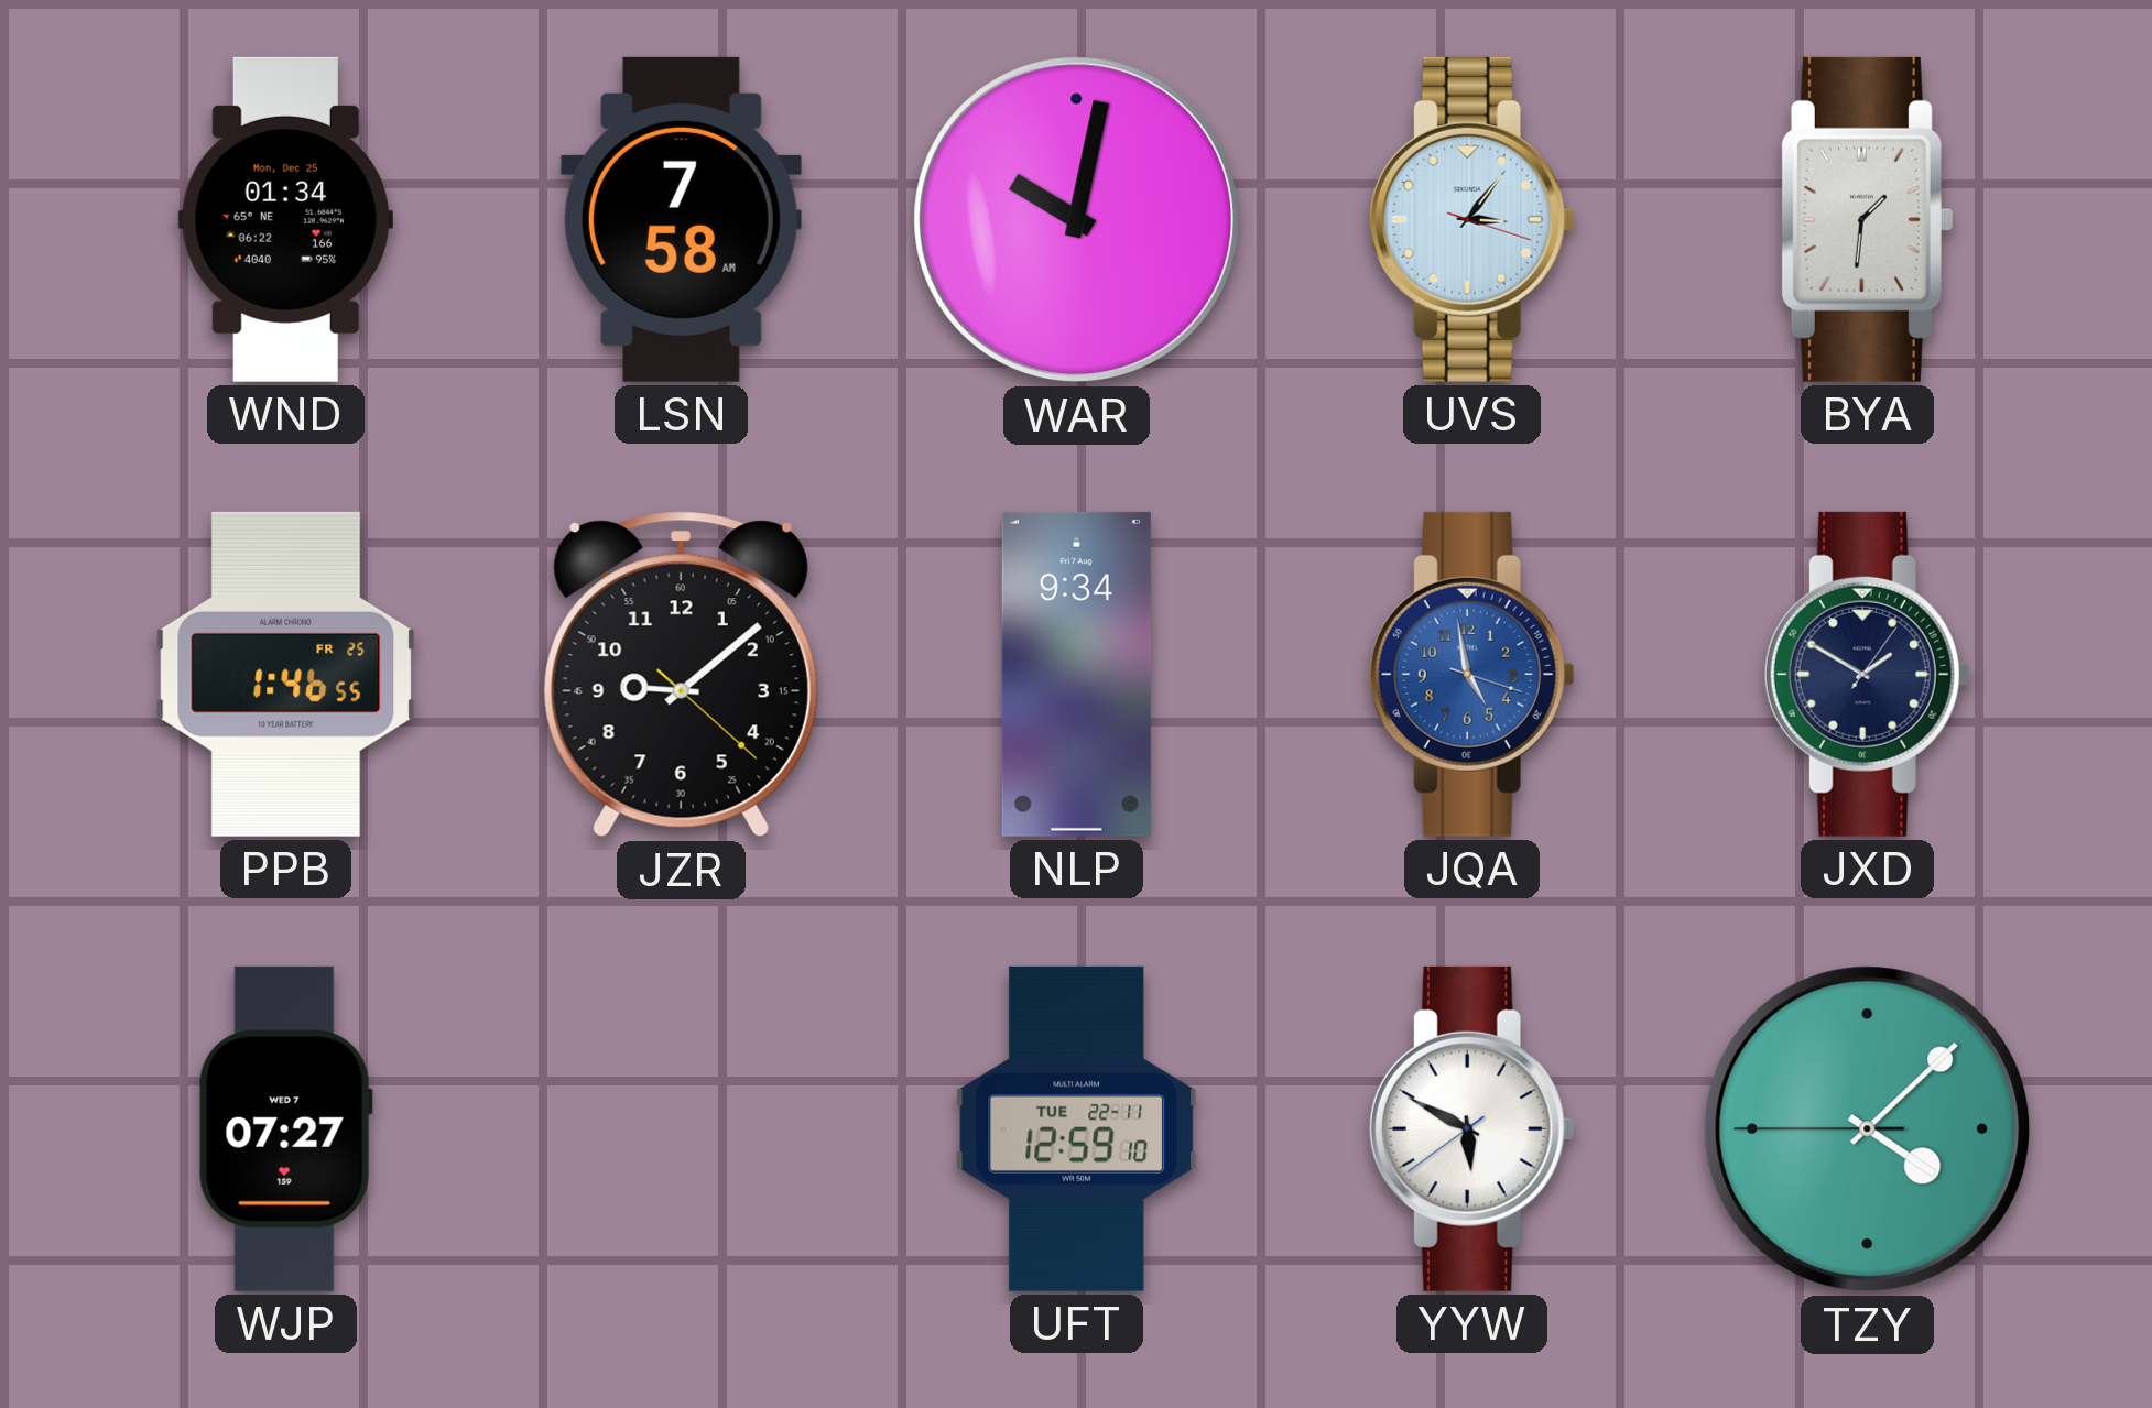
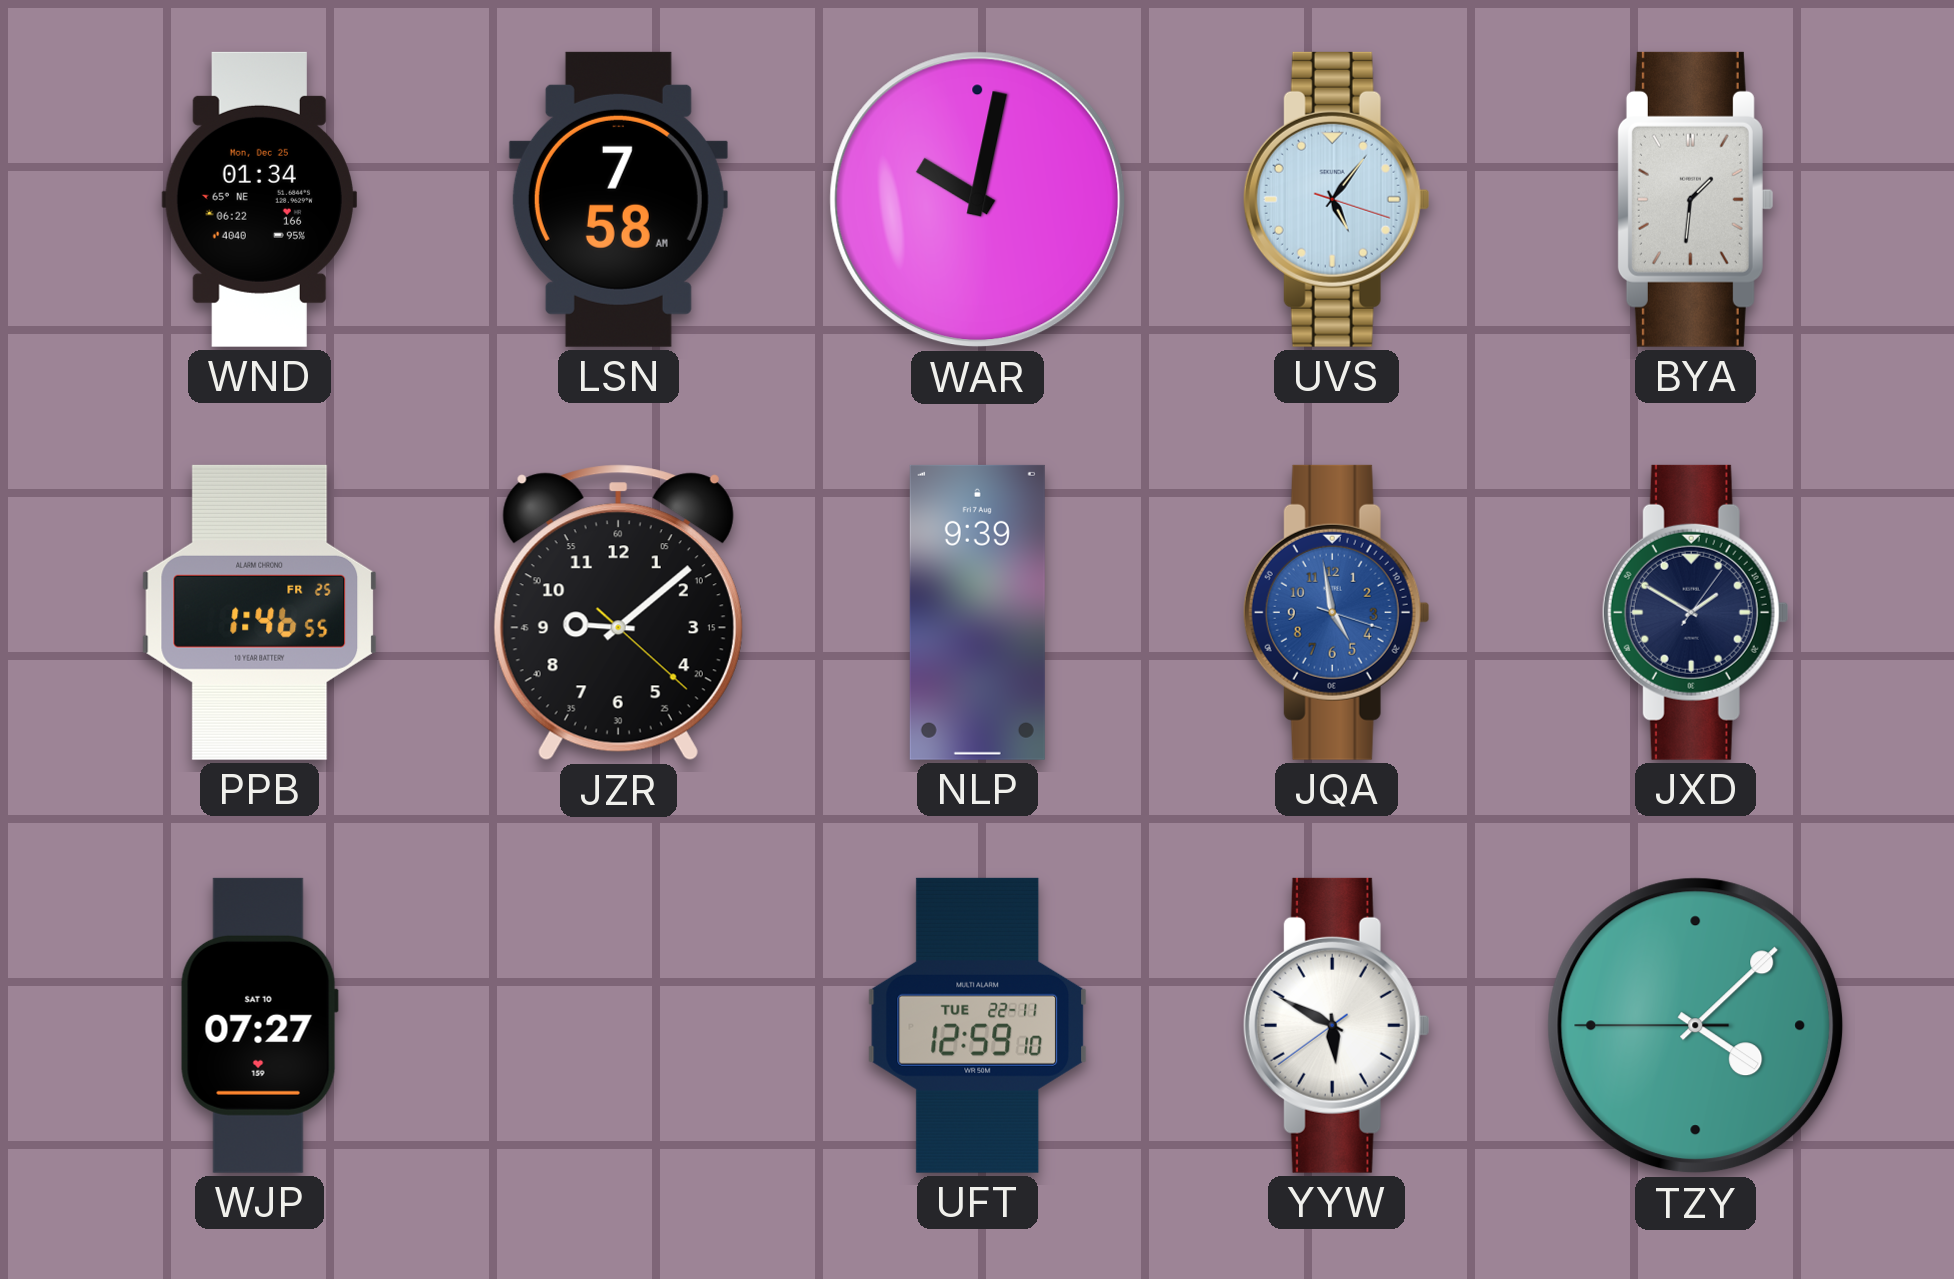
UVS: 3:06 -> 5:06 (1336, 199)
NLP: 9:34 -> 9:39 (977, 612)
WJP date: WED 7 -> SAT 10 (259, 1025)
